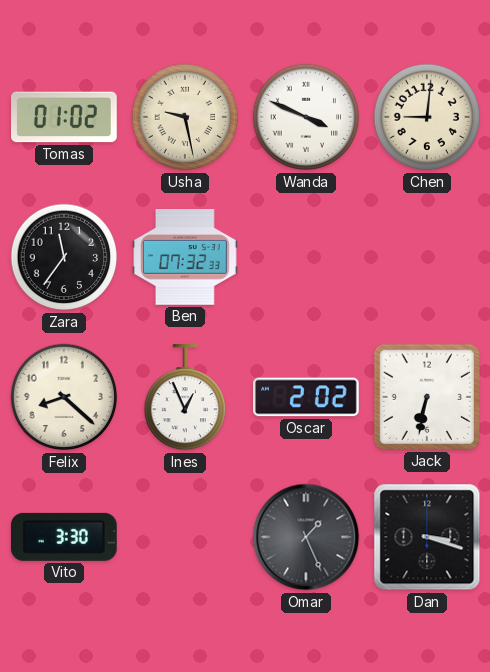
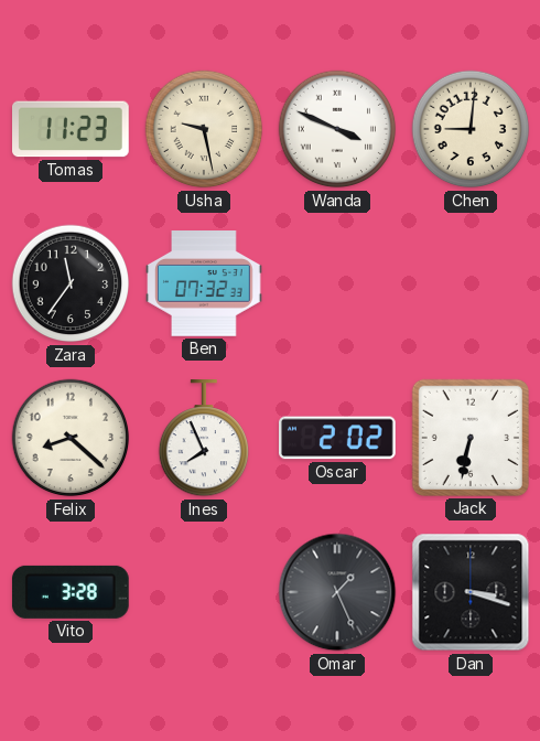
Tomas: 01:02 -> 11:23 (72, 129)
Ines: 12:56 -> 7:56 (203, 439)
Vito: 3:30 -> 3:28 (71, 592)
